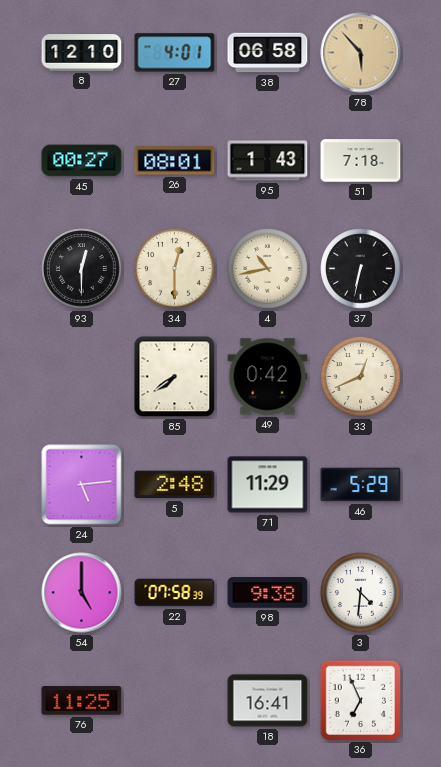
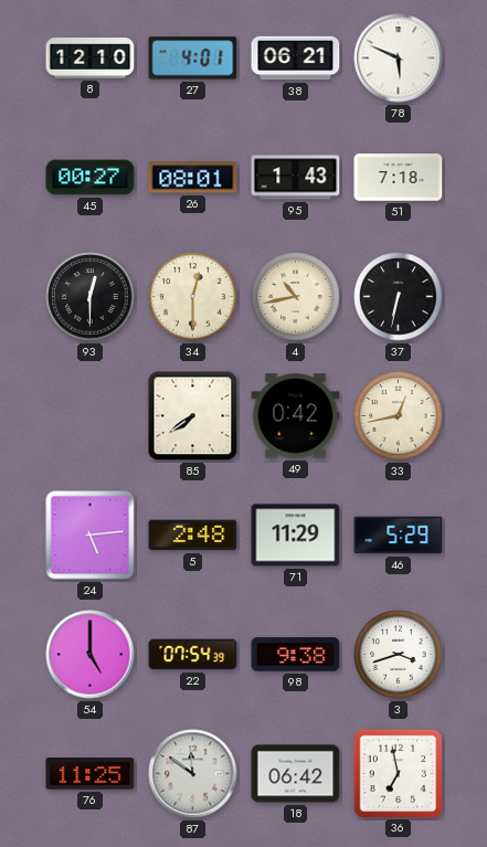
38: 06:58 -> 06:21 (296, 59)
78: 5:53 -> 5:49 (399, 59)
78 dial: champagne -> white (399, 59)
33: 12:41 -> 12:43 (399, 416)
22: 07:58 -> 07:54 (193, 655)
3: 4:31 -> 3:42 (399, 655)
87: none -> 11:51 (193, 774)
18: 16:41 -> 06:42 (296, 774)
36: 6:56 -> 6:58 (398, 773)
